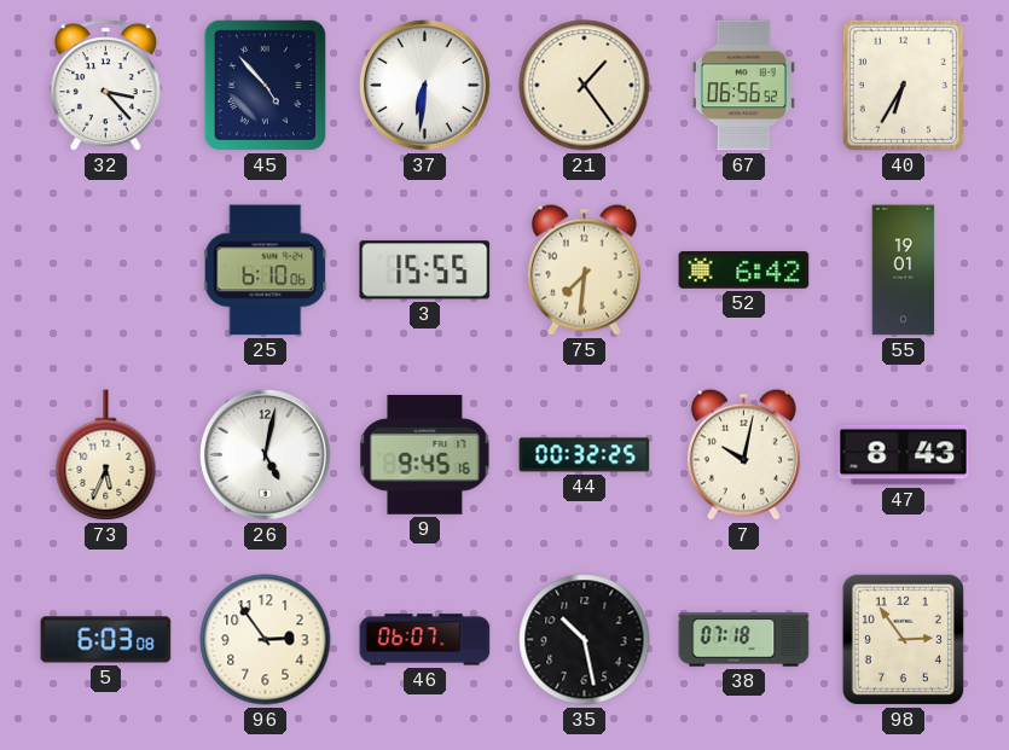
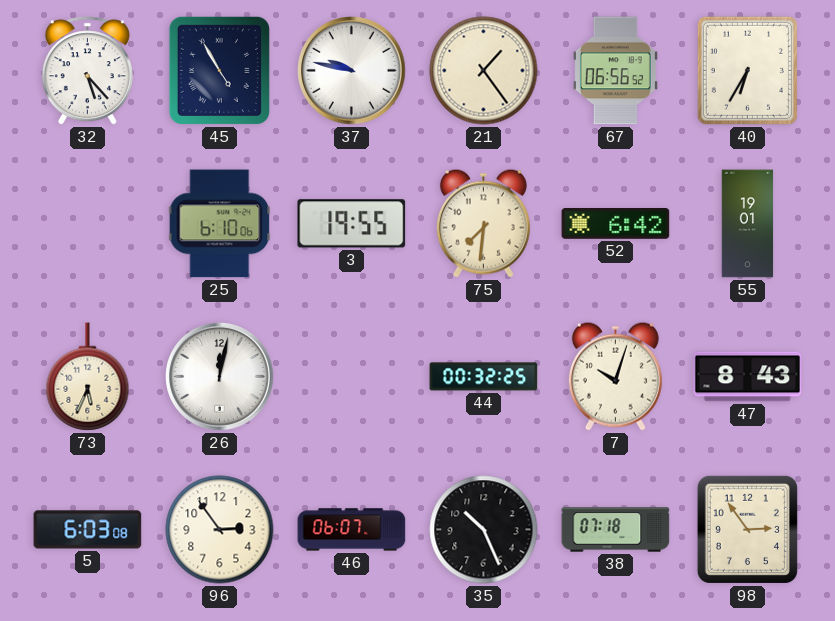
32: 3:23 -> 5:23 (87, 71)
45: 4:53 -> 4:55 (219, 70)
37: 6:31 -> 9:47 (352, 71)
3: 15:55 -> 19:55 (352, 224)
26: 5:02 -> 12:02 (220, 377)
9: 9:45 -> none (425, 455)
7: 10:02 -> 10:03 (615, 376)
35: 10:28 -> 10:26 (484, 530)
